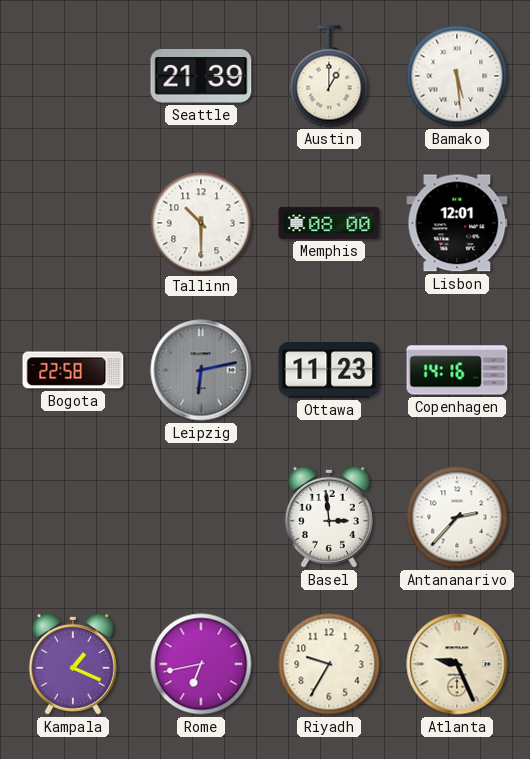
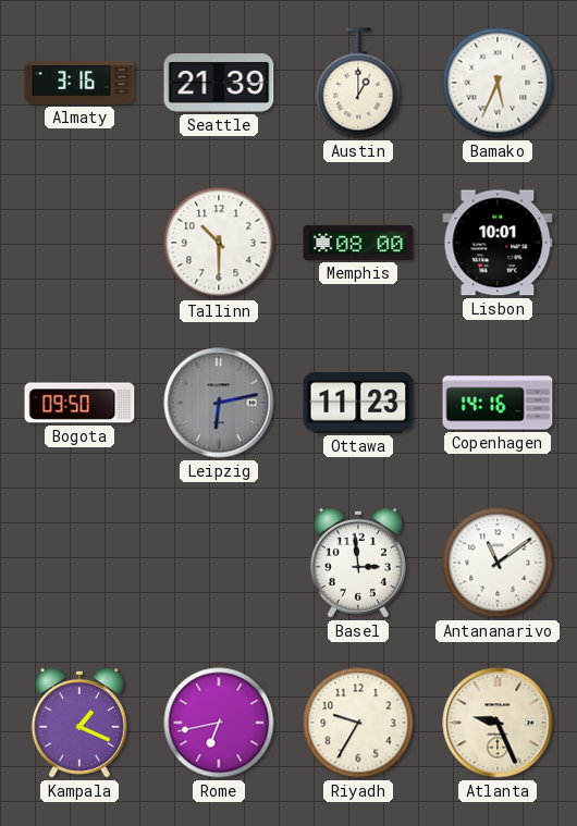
Almaty: none -> 3:16 (79, 83)
Bamako: 5:29 -> 5:34 (498, 83)
Lisbon: 12:01 -> 10:01 (498, 243)
Bogota: 22:58 -> 09:50 (79, 403)
Antananarivo: 2:37 -> 11:09 (498, 563)
